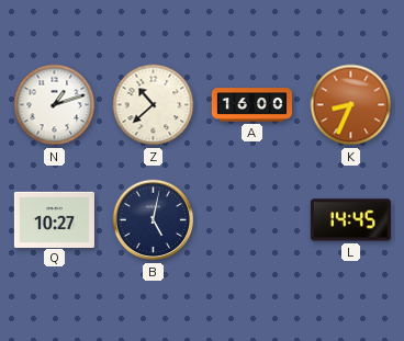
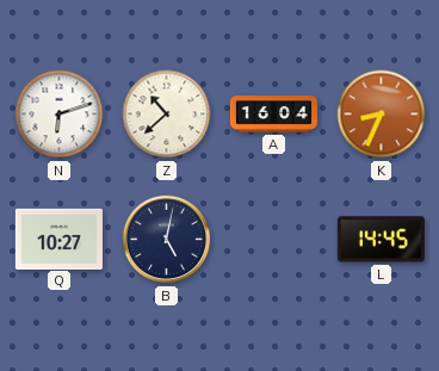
N: 1:12 -> 6:12 (60, 115)
A: 16:00 -> 16:04 (273, 115)
